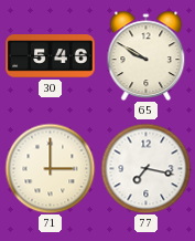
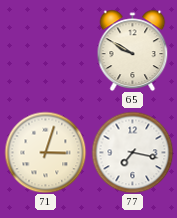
30: 5:46 -> none (51, 56)
71: 3:00 -> 3:03 (45, 152)
